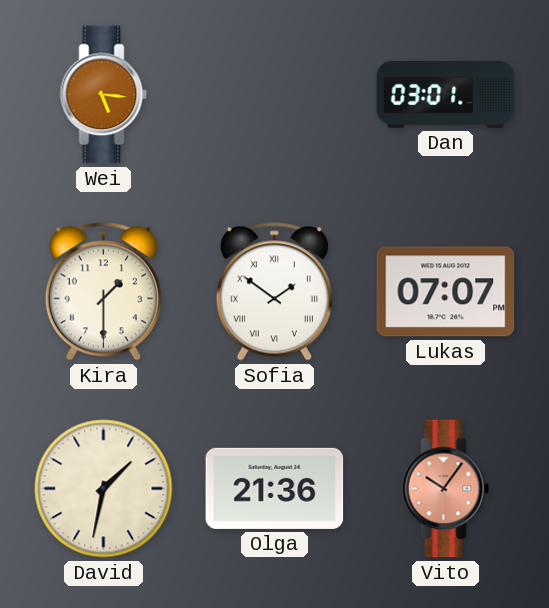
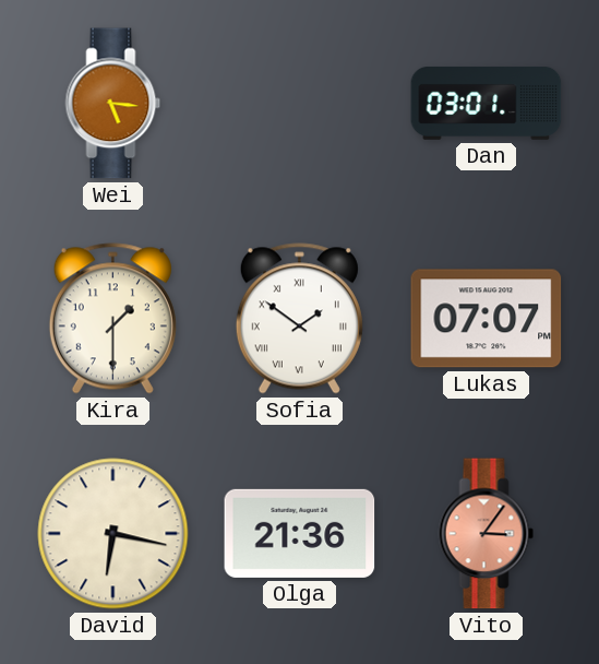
David: 1:32 -> 6:17 (113, 534)
Vito: 10:06 -> 3:06 (487, 534)
